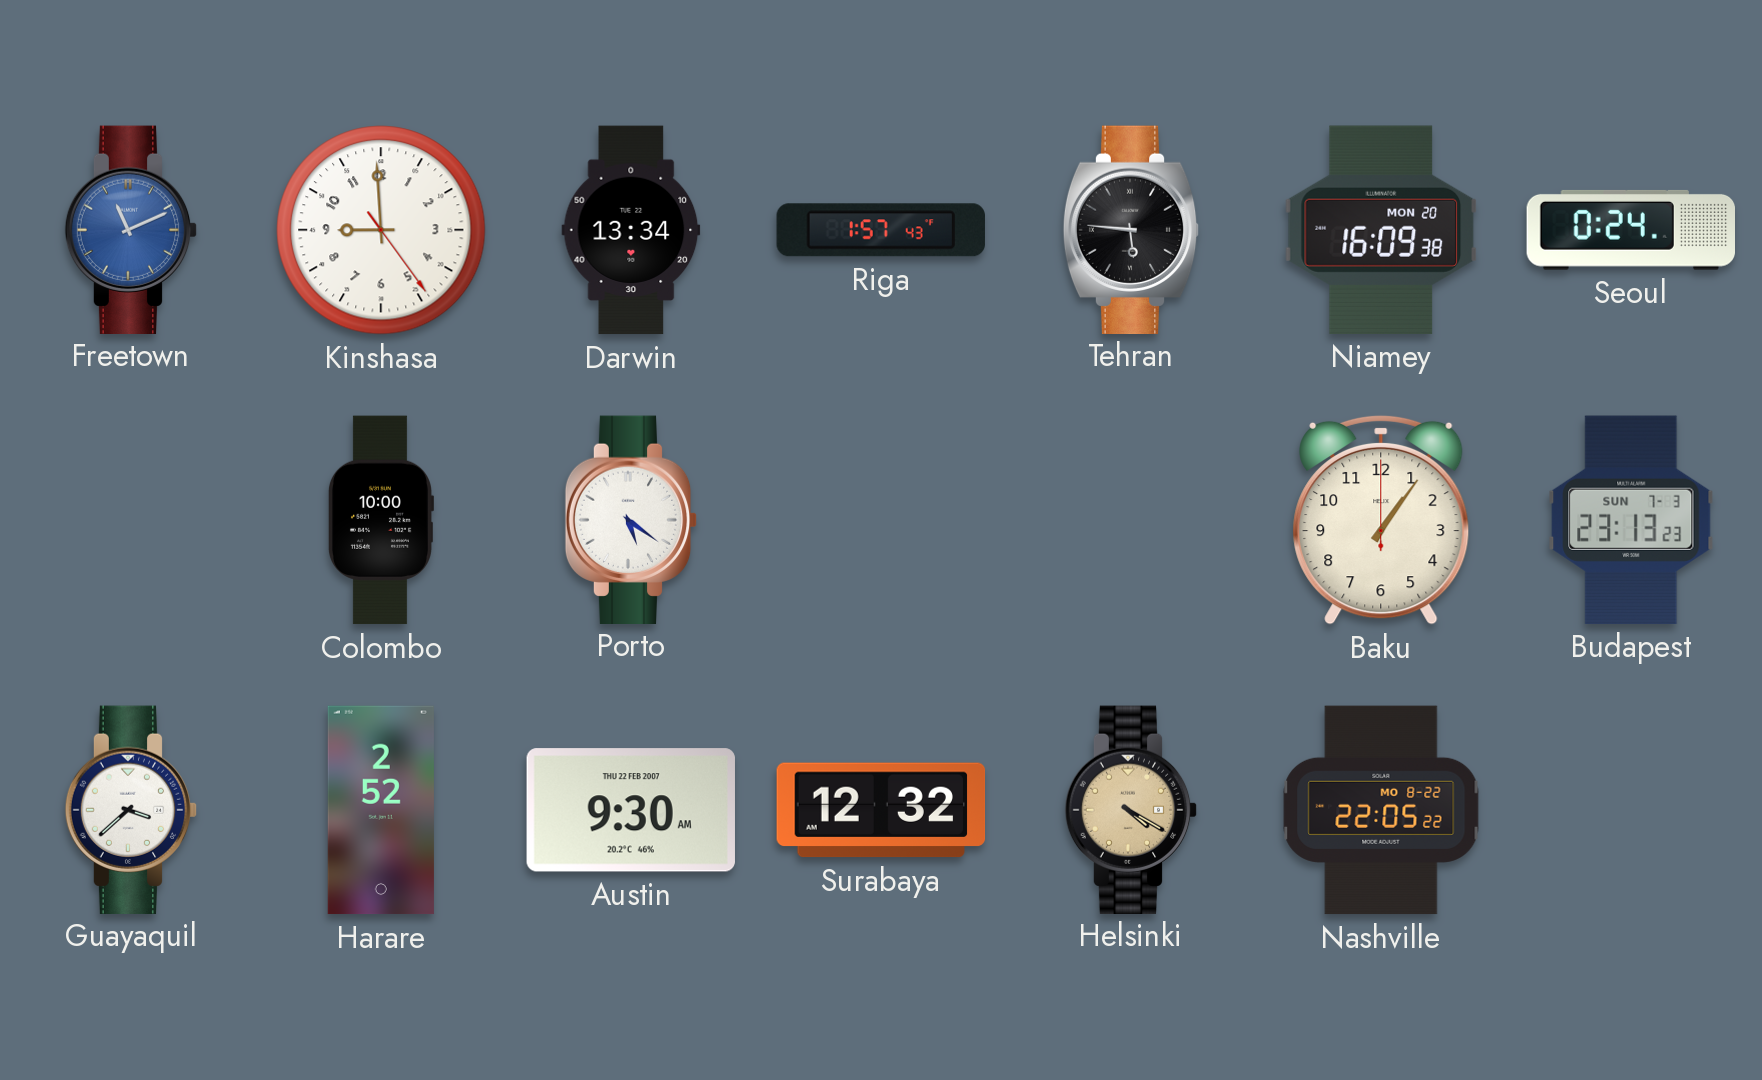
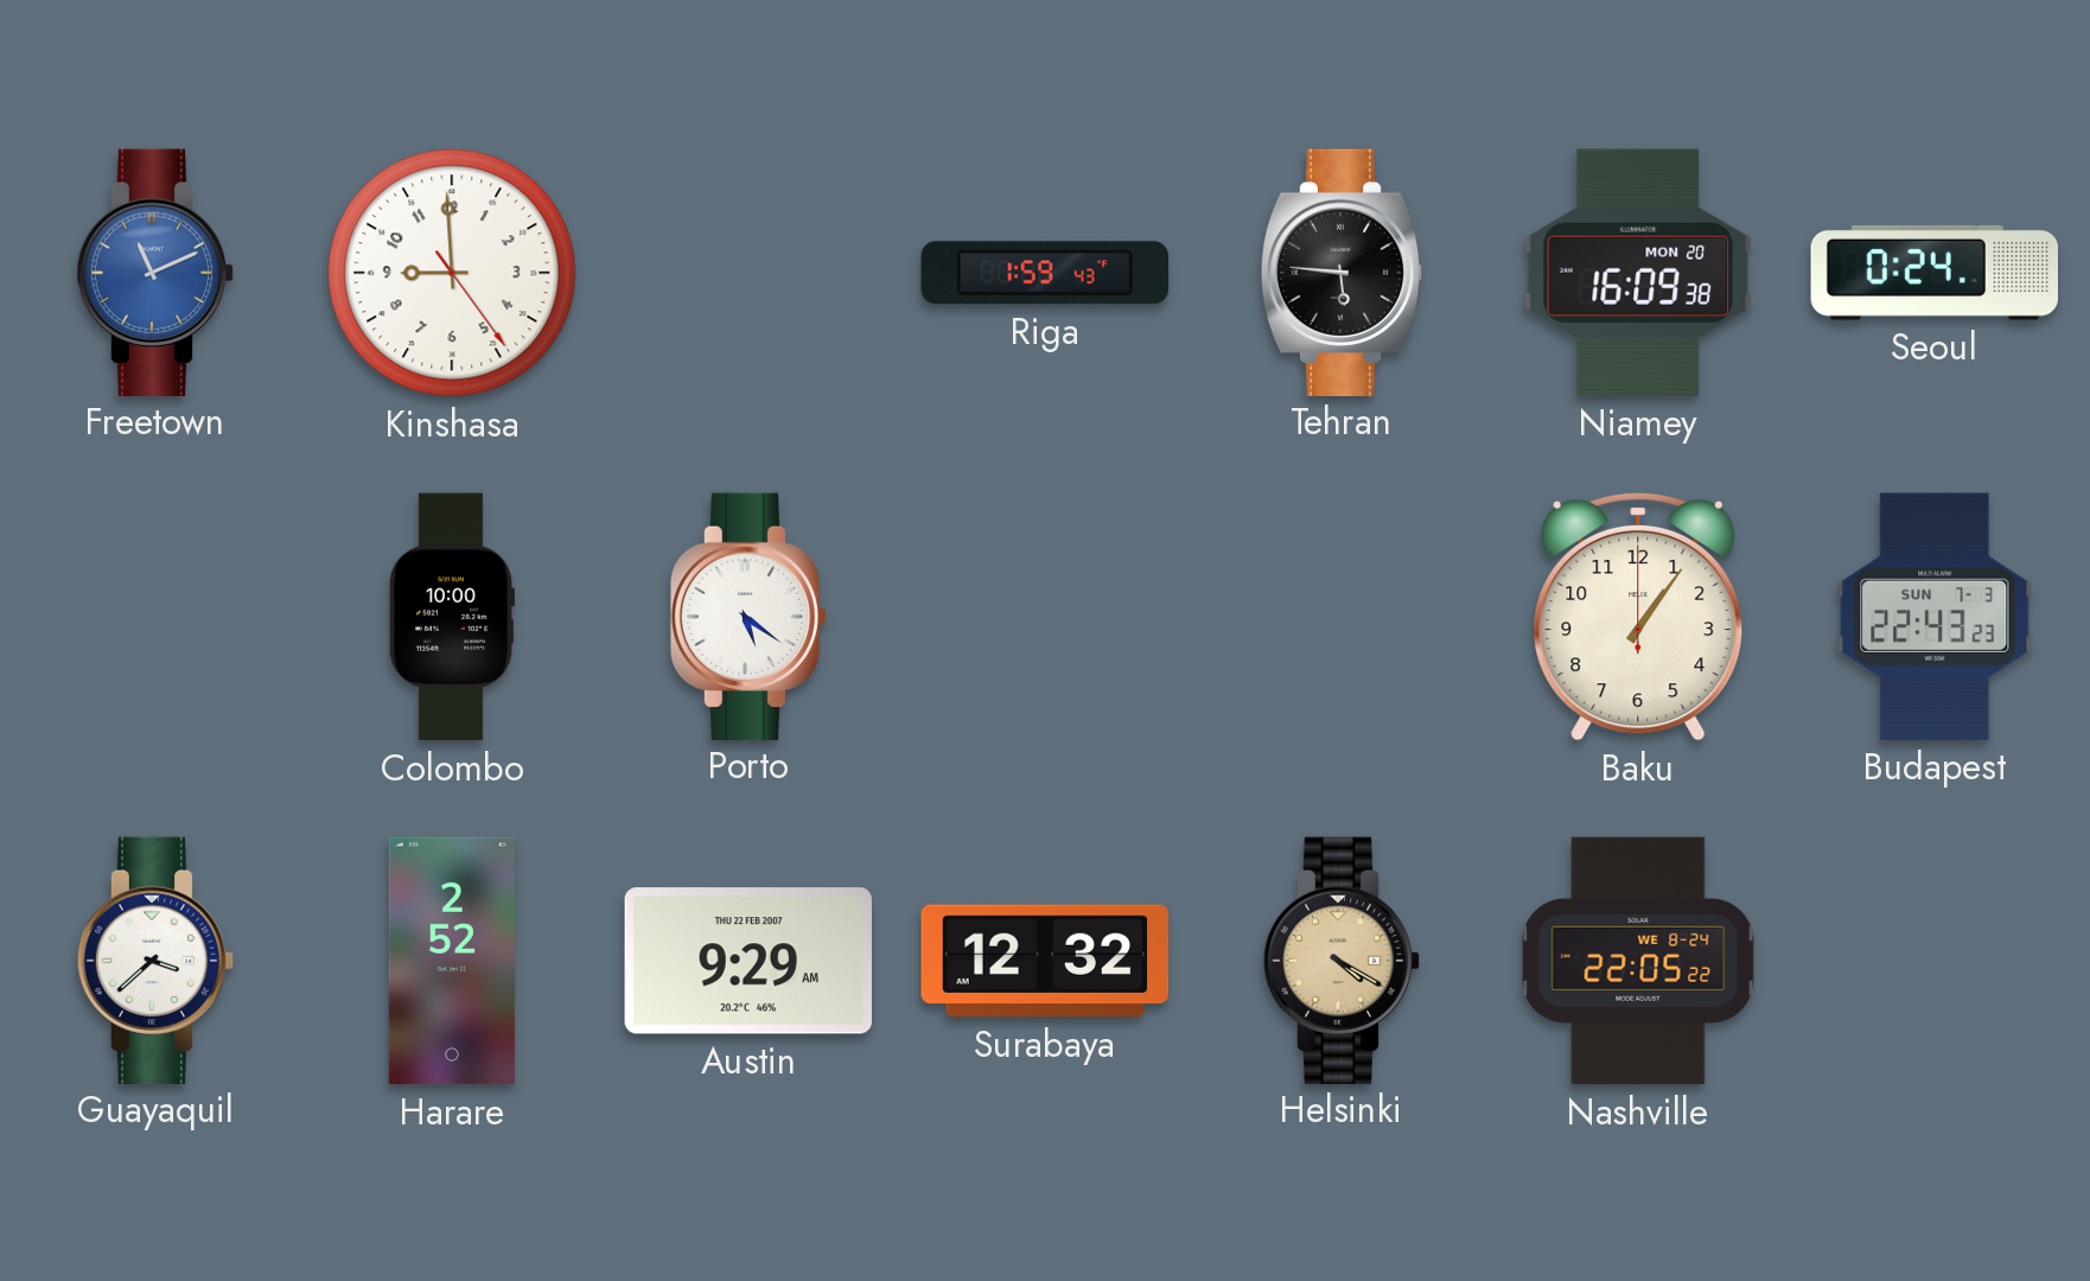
Darwin: 13:34 -> none (631, 230)
Riga: 1:57 -> 1:59 (1045, 273)
Budapest: 23:13 -> 22:43 (1935, 617)
Austin: 9:30 -> 9:29 (748, 961)
Nashville date: MO 8-22 -> WE 8-24 (1638, 961)
